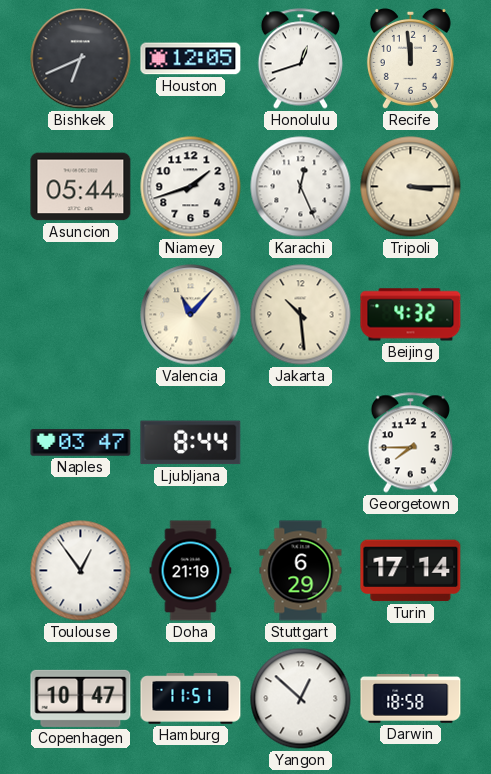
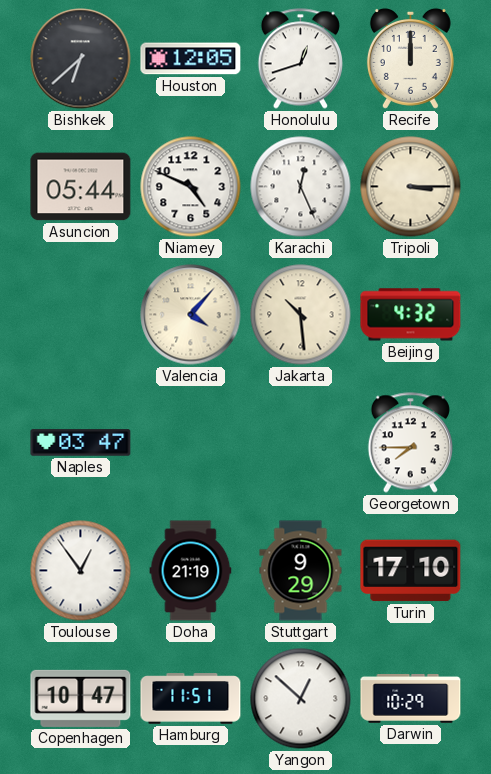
Bishkek: 6:41 -> 6:38 (81, 59)
Recife: 11:59 -> 12:00 (410, 58)
Niamey: 1:42 -> 4:49 (191, 187)
Valencia: 11:07 -> 4:07 (191, 315)
Ljubljana: 8:44 -> none (191, 443)
Stuttgart: 6:29 -> 9:29 (301, 571)
Turin: 17:14 -> 17:10 (411, 571)
Darwin: 18:58 -> 10:29 (411, 699)
